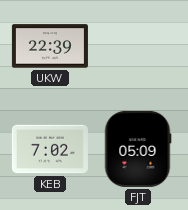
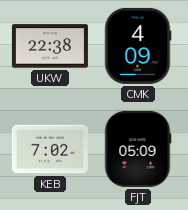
UKW: 22:39 -> 22:38 (50, 46)
CMK: none -> 4:09 (138, 46)
